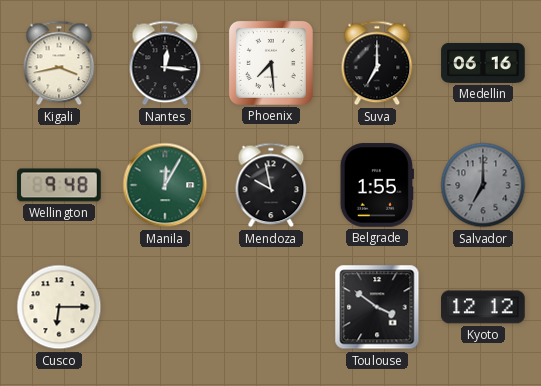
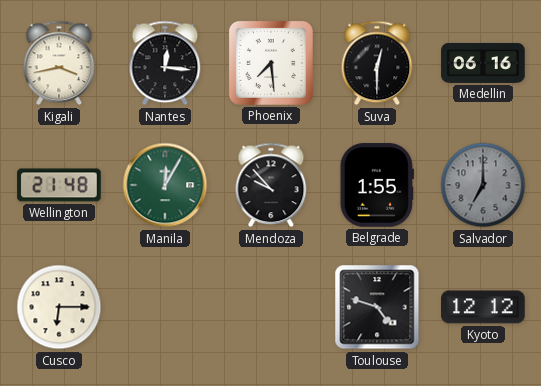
Suva: 7:00 -> 12:30 (377, 63)
Wellington: 9:48 -> 21:48 (59, 185)
Mendoza: 9:58 -> 9:53 (271, 185)
Toulouse: 3:51 -> 4:48 (377, 307)
